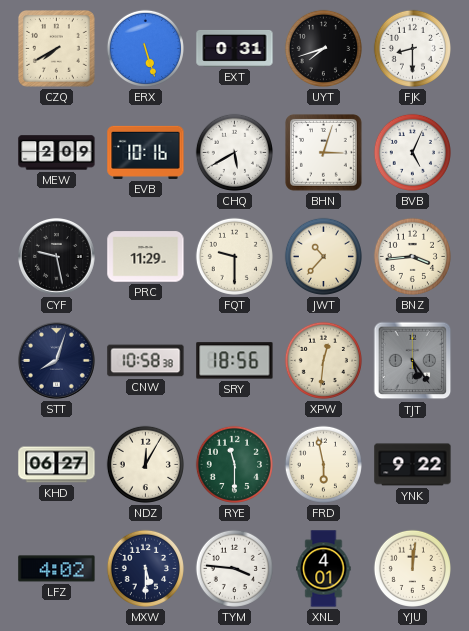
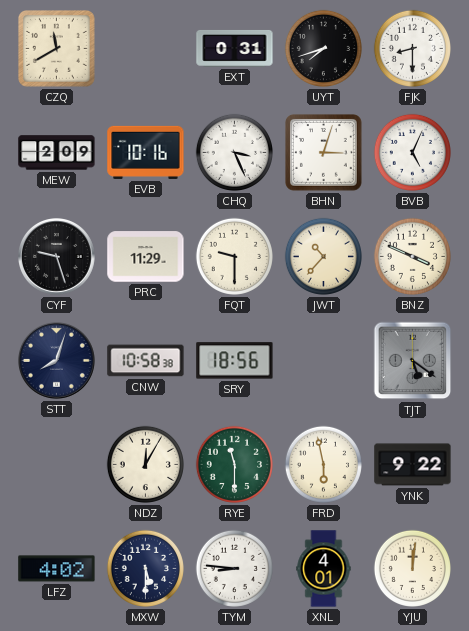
CZQ: 7:40 -> 11:40 (57, 49)
ERX: 5:27 -> none (145, 48)
CHQ: 5:40 -> 3:26 (234, 152)
CYF: 9:28 -> 9:27 (57, 257)
BNZ: 3:44 -> 3:49 (412, 256)
XPW: 12:31 -> none (323, 360)
TJT: 5:24 -> 5:21 (413, 361)
KHD: 06:27 -> none (57, 465)
TYM: 3:46 -> 8:46 (234, 568)
